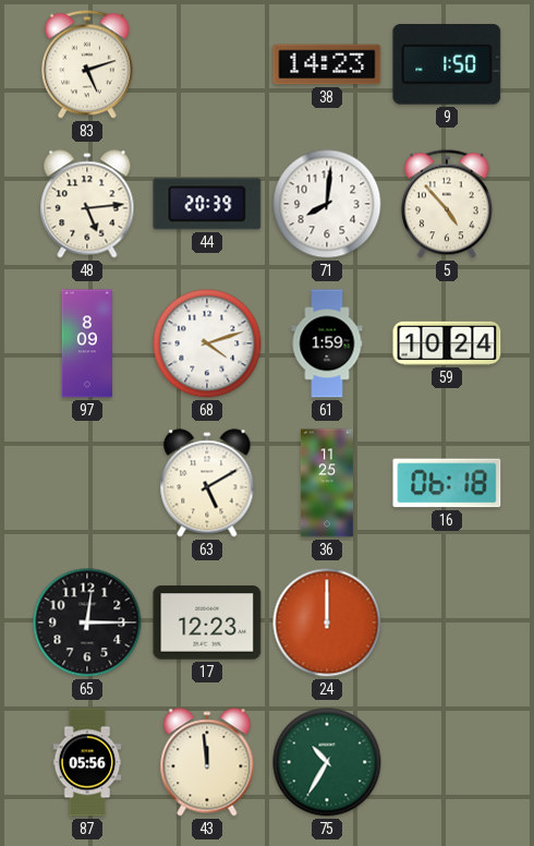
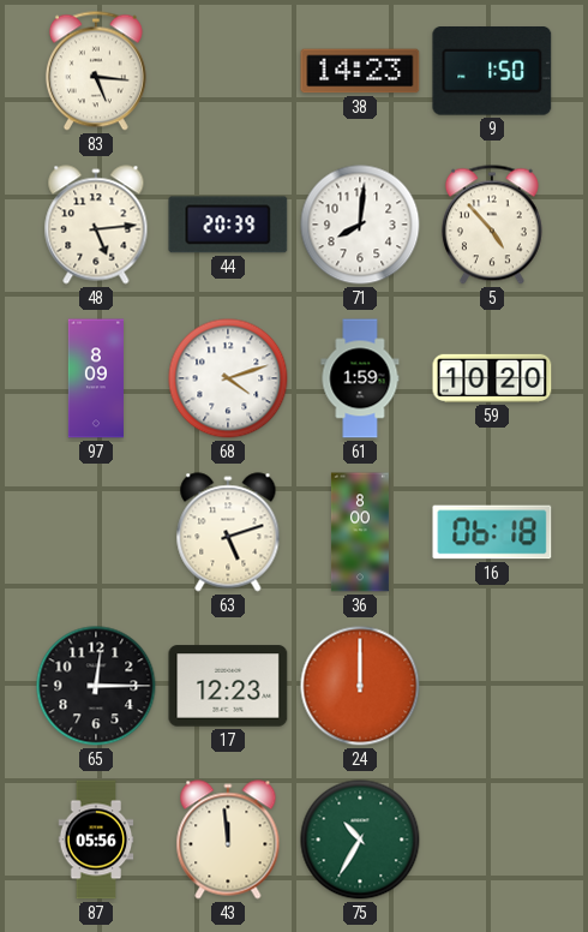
83: 5:12 -> 5:16 (96, 71)
59: 10:24 -> 10:20 (492, 378)
63: 5:10 -> 5:12 (228, 532)
36: 11:25 -> 8:00 (360, 532)
